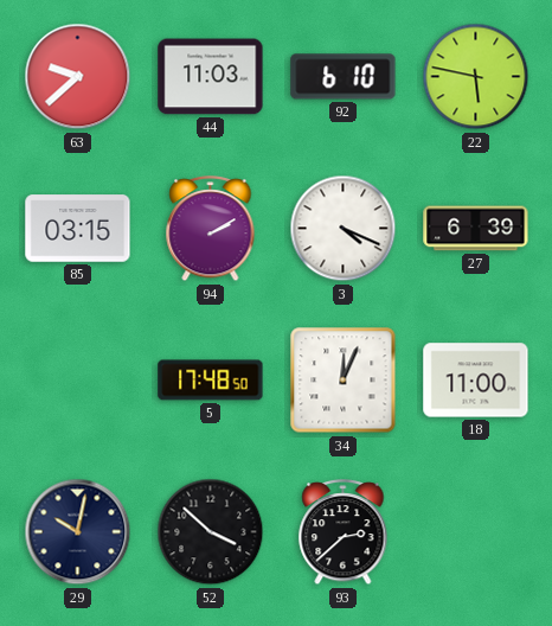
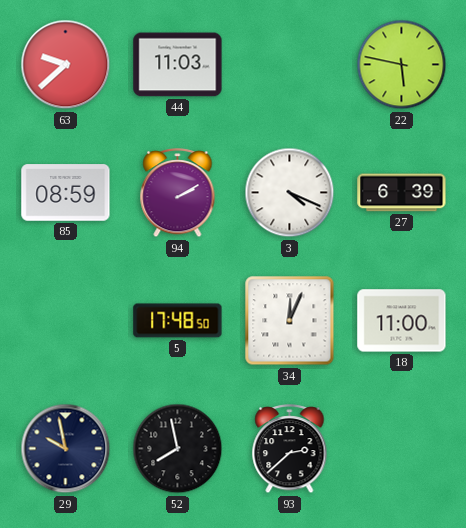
92: 6:10 -> none (344, 77)
85: 03:15 -> 08:59 (66, 193)
29: 10:02 -> 9:58 (66, 449)
52: 3:52 -> 7:58 (178, 449)
